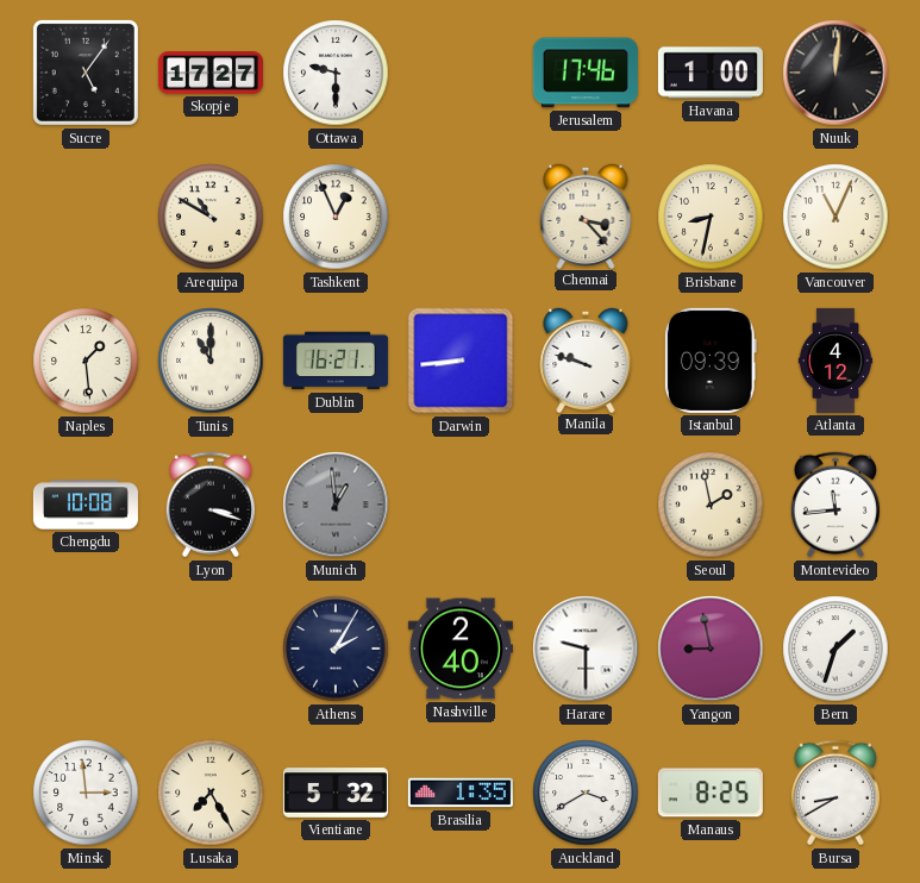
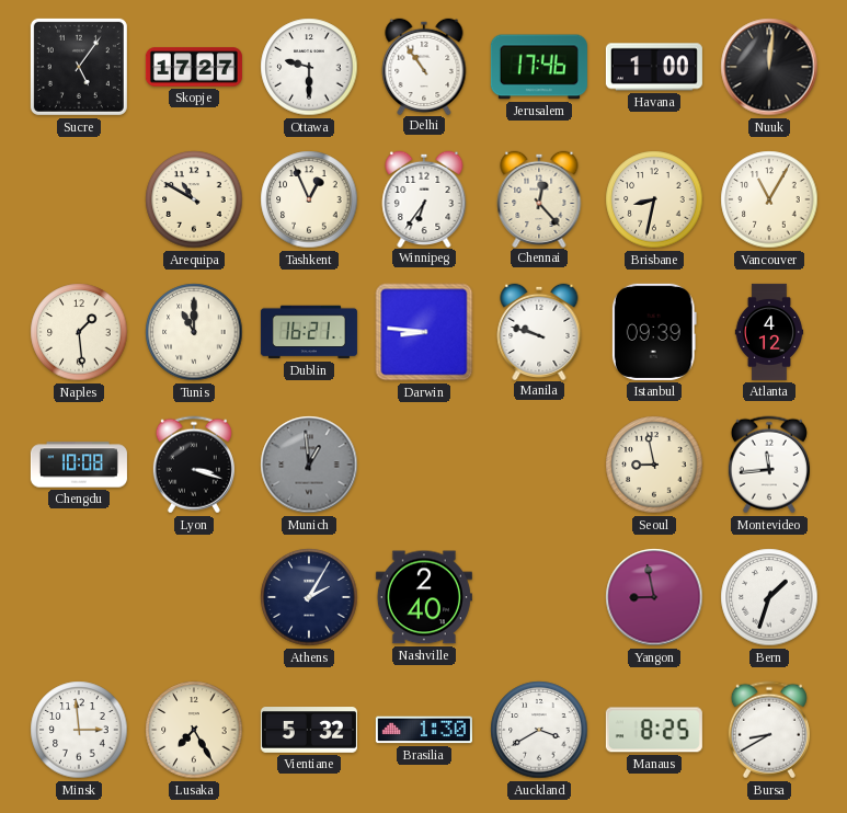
Delhi: none -> 10:54 (424, 66)
Winnipeg: none -> 6:36 (424, 198)
Chennai: 3:23 -> 12:23 (539, 198)
Vancouver: 11:04 -> 11:05 (769, 199)
Darwin: 8:44 -> 8:46 (424, 332)
Seoul: 1:58 -> 8:58 (654, 465)
Harare: 9:30 -> none (586, 649)
Brasilia: 1:35 -> 1:30 (424, 730)
